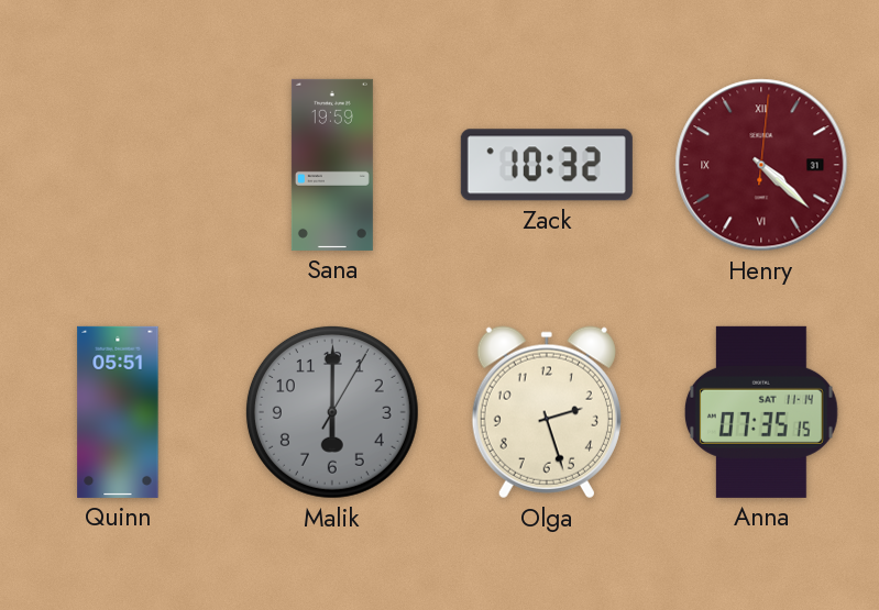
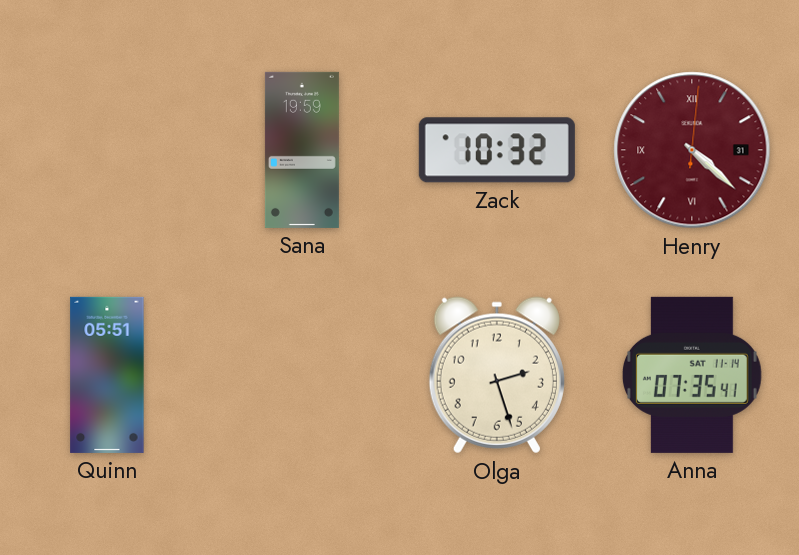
Malik: 6:00 -> none (332, 412)
Anna: 07:35:15 -> 07:35:41 (692, 375)
